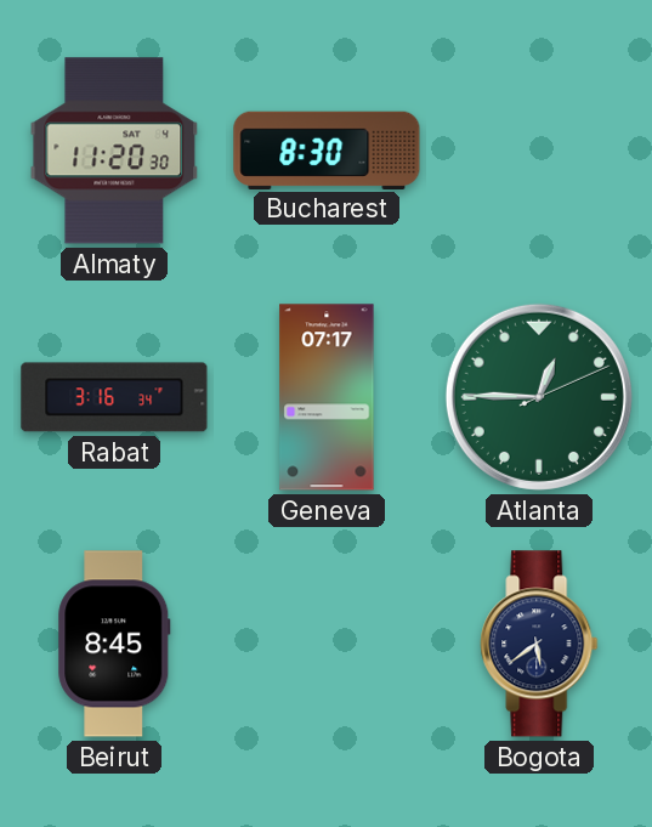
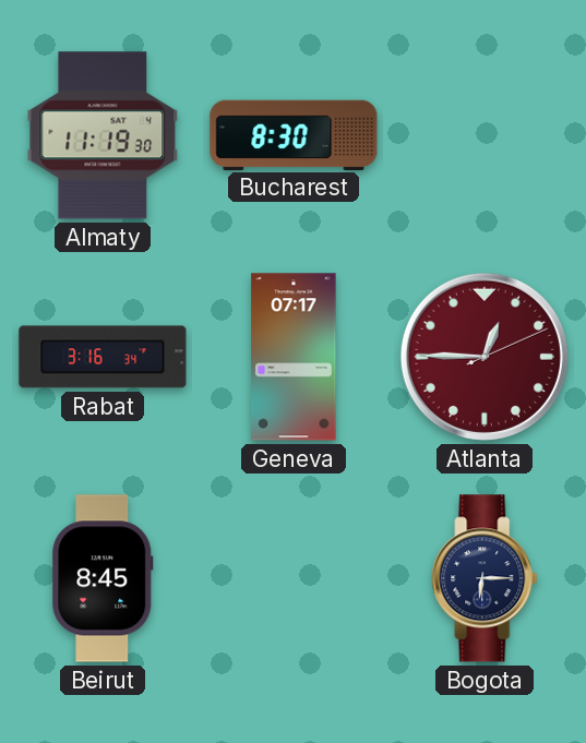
Almaty: 11:20 -> 11:19 (103, 135)
Atlanta dial: green -> burgundy (485, 357)
Bogota: 5:39 -> 6:15 (485, 578)
